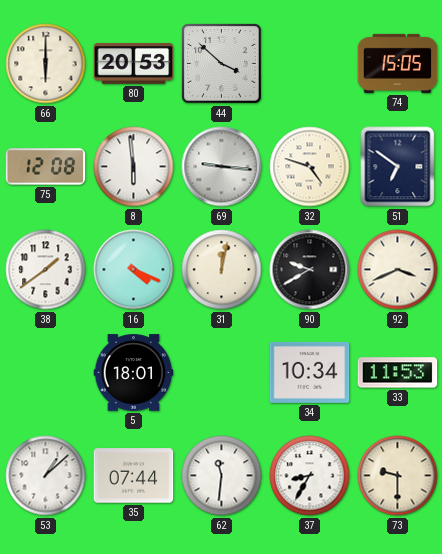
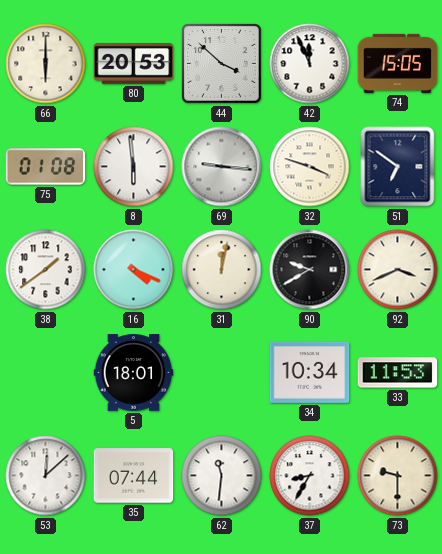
42: none -> 11:56 (310, 64)
75: 12:08 -> 01:08 (46, 167)
32: 4:48 -> 3:48 (310, 167)
53: 1:08 -> 12:08 (46, 476)
